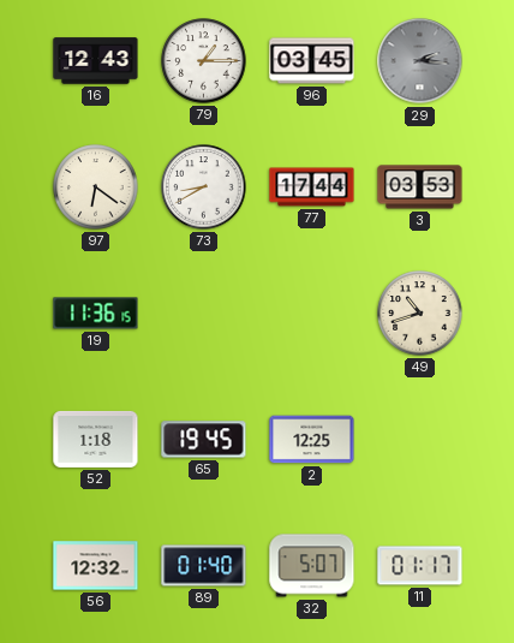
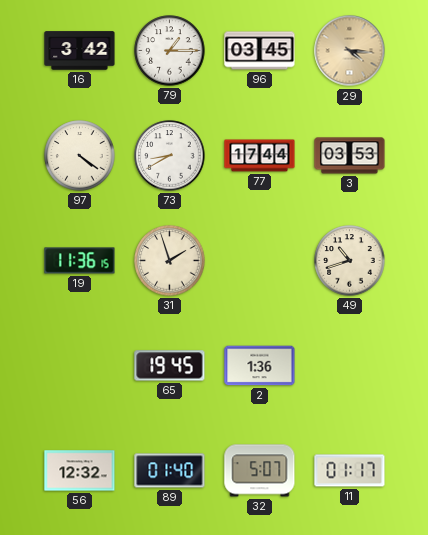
16: 12:43 -> 3:42 (80, 51)
29: 2:16 -> 4:16 (350, 51)
29 dial: grey -> champagne (350, 51)
97: 6:21 -> 4:21 (80, 156)
31: none -> 1:57 (170, 261)
52: 1:18 -> none (96, 439)
2: 12:25 -> 1:36 (260, 366)
